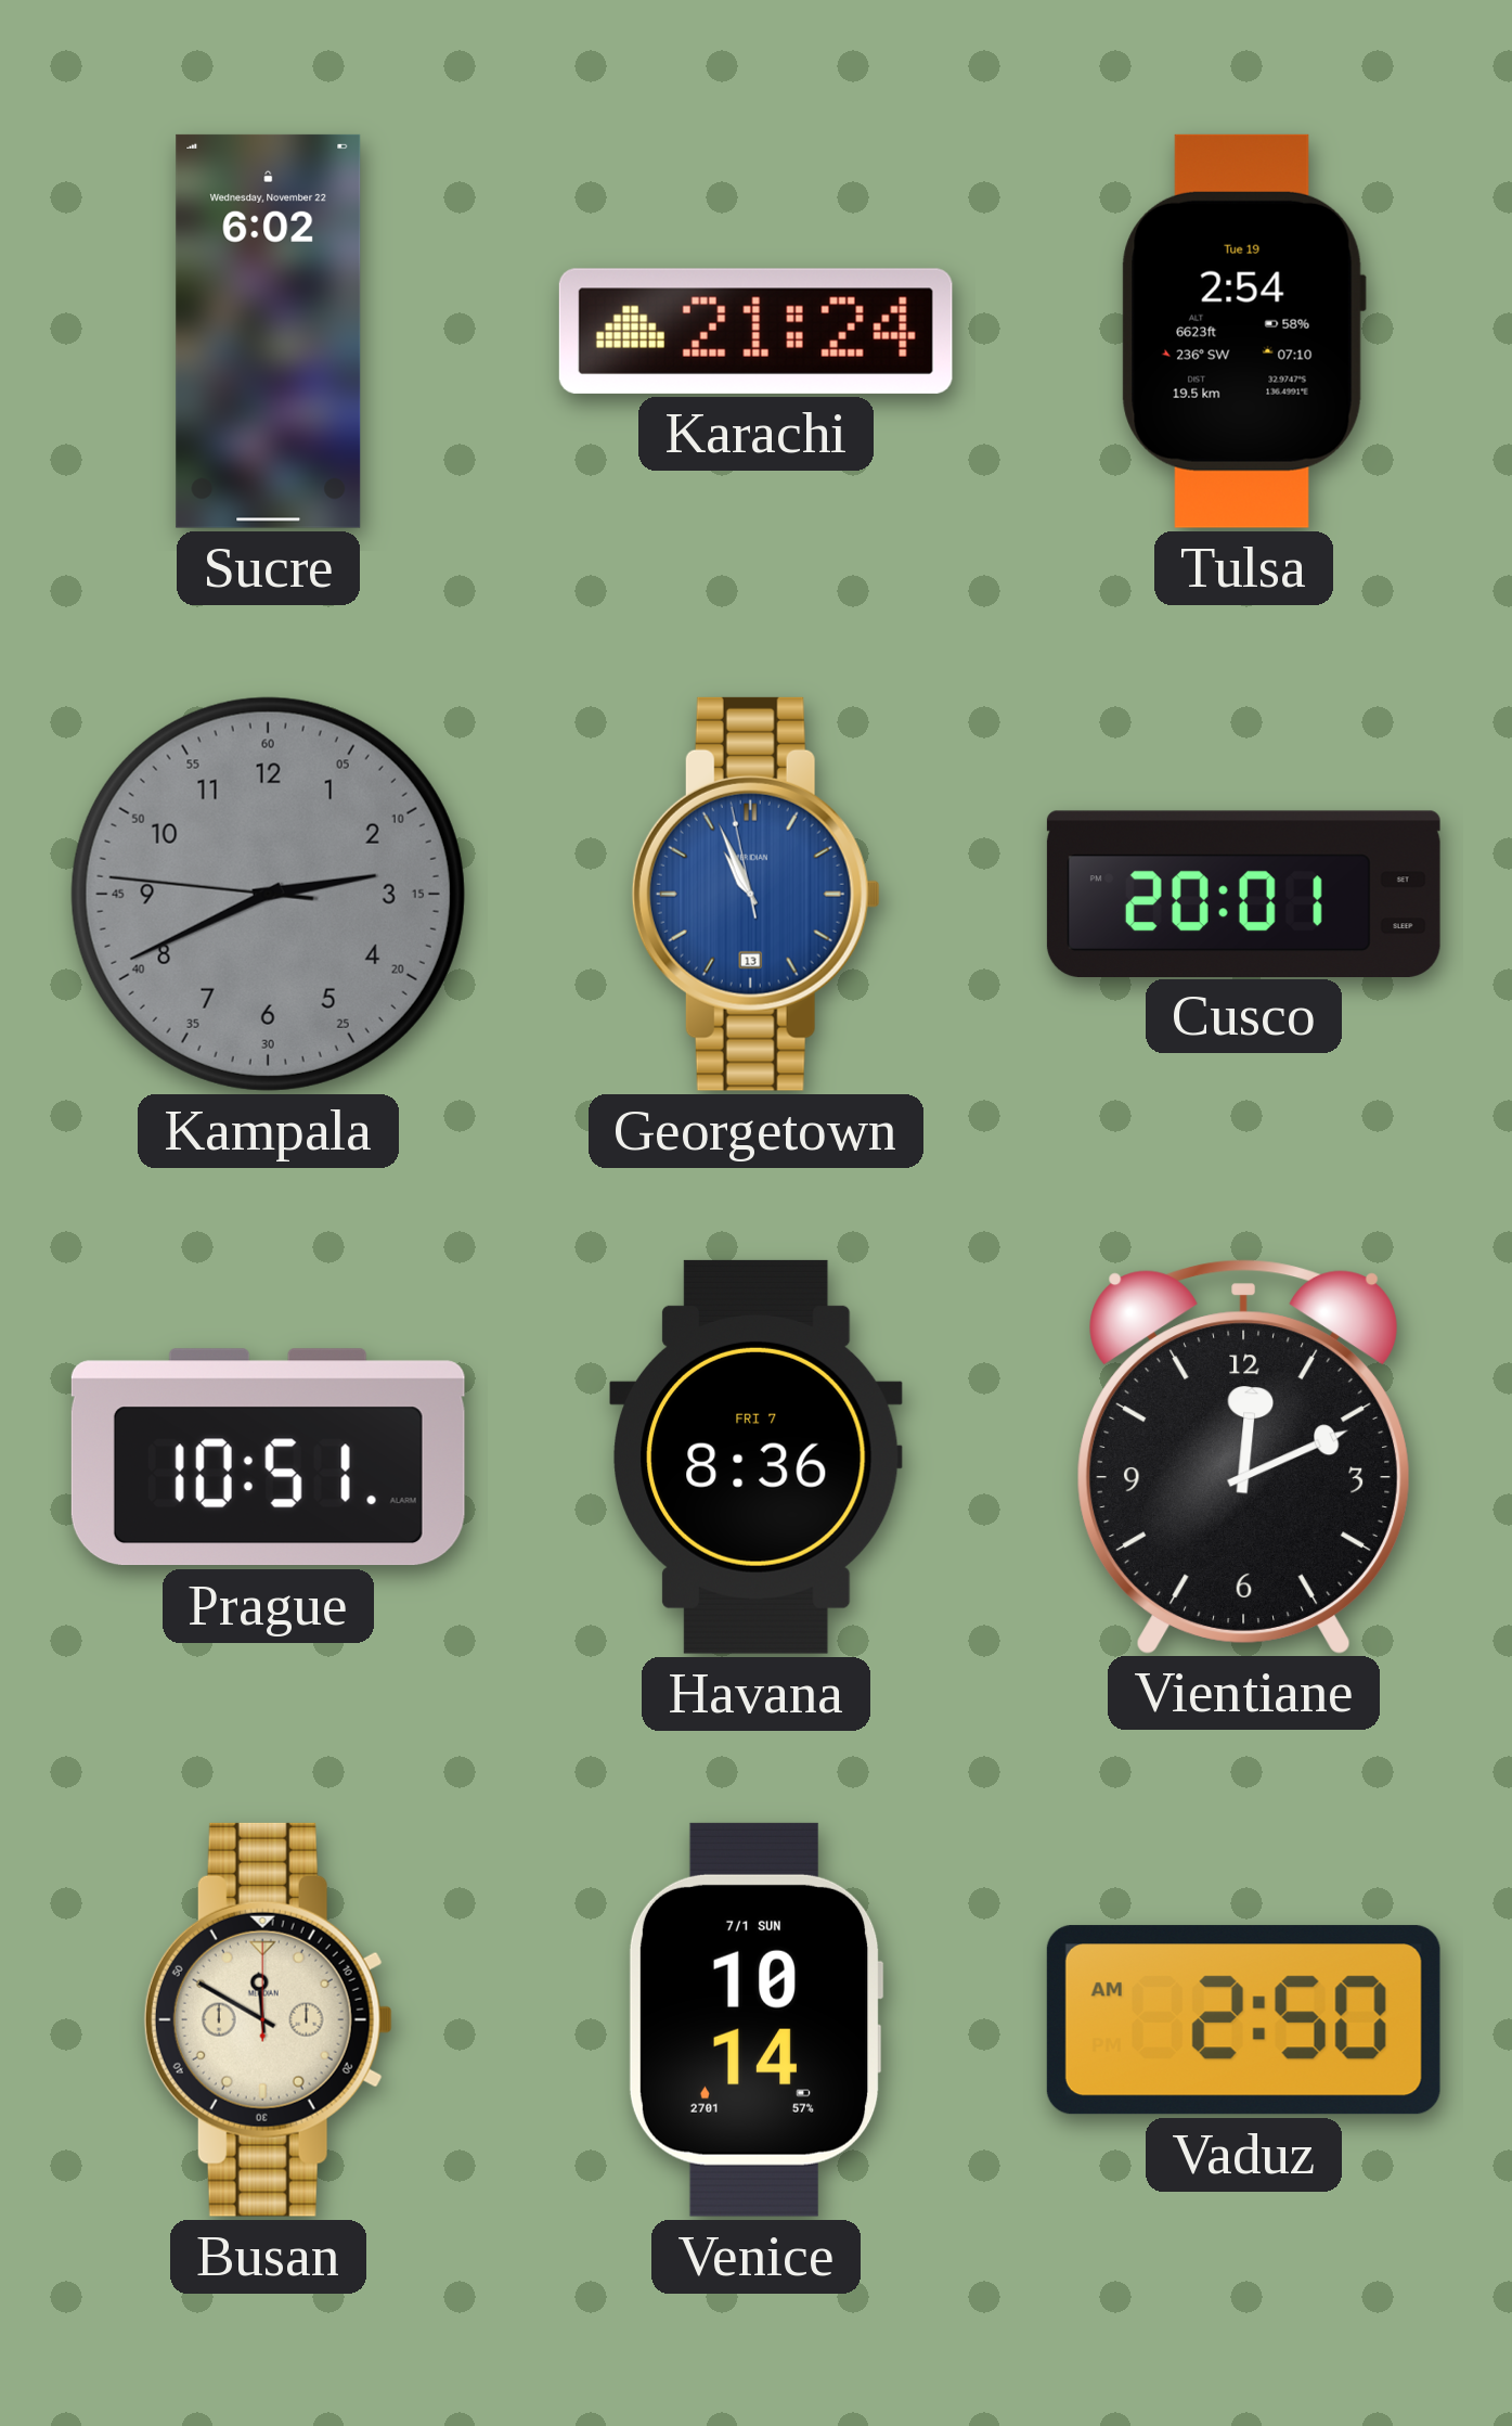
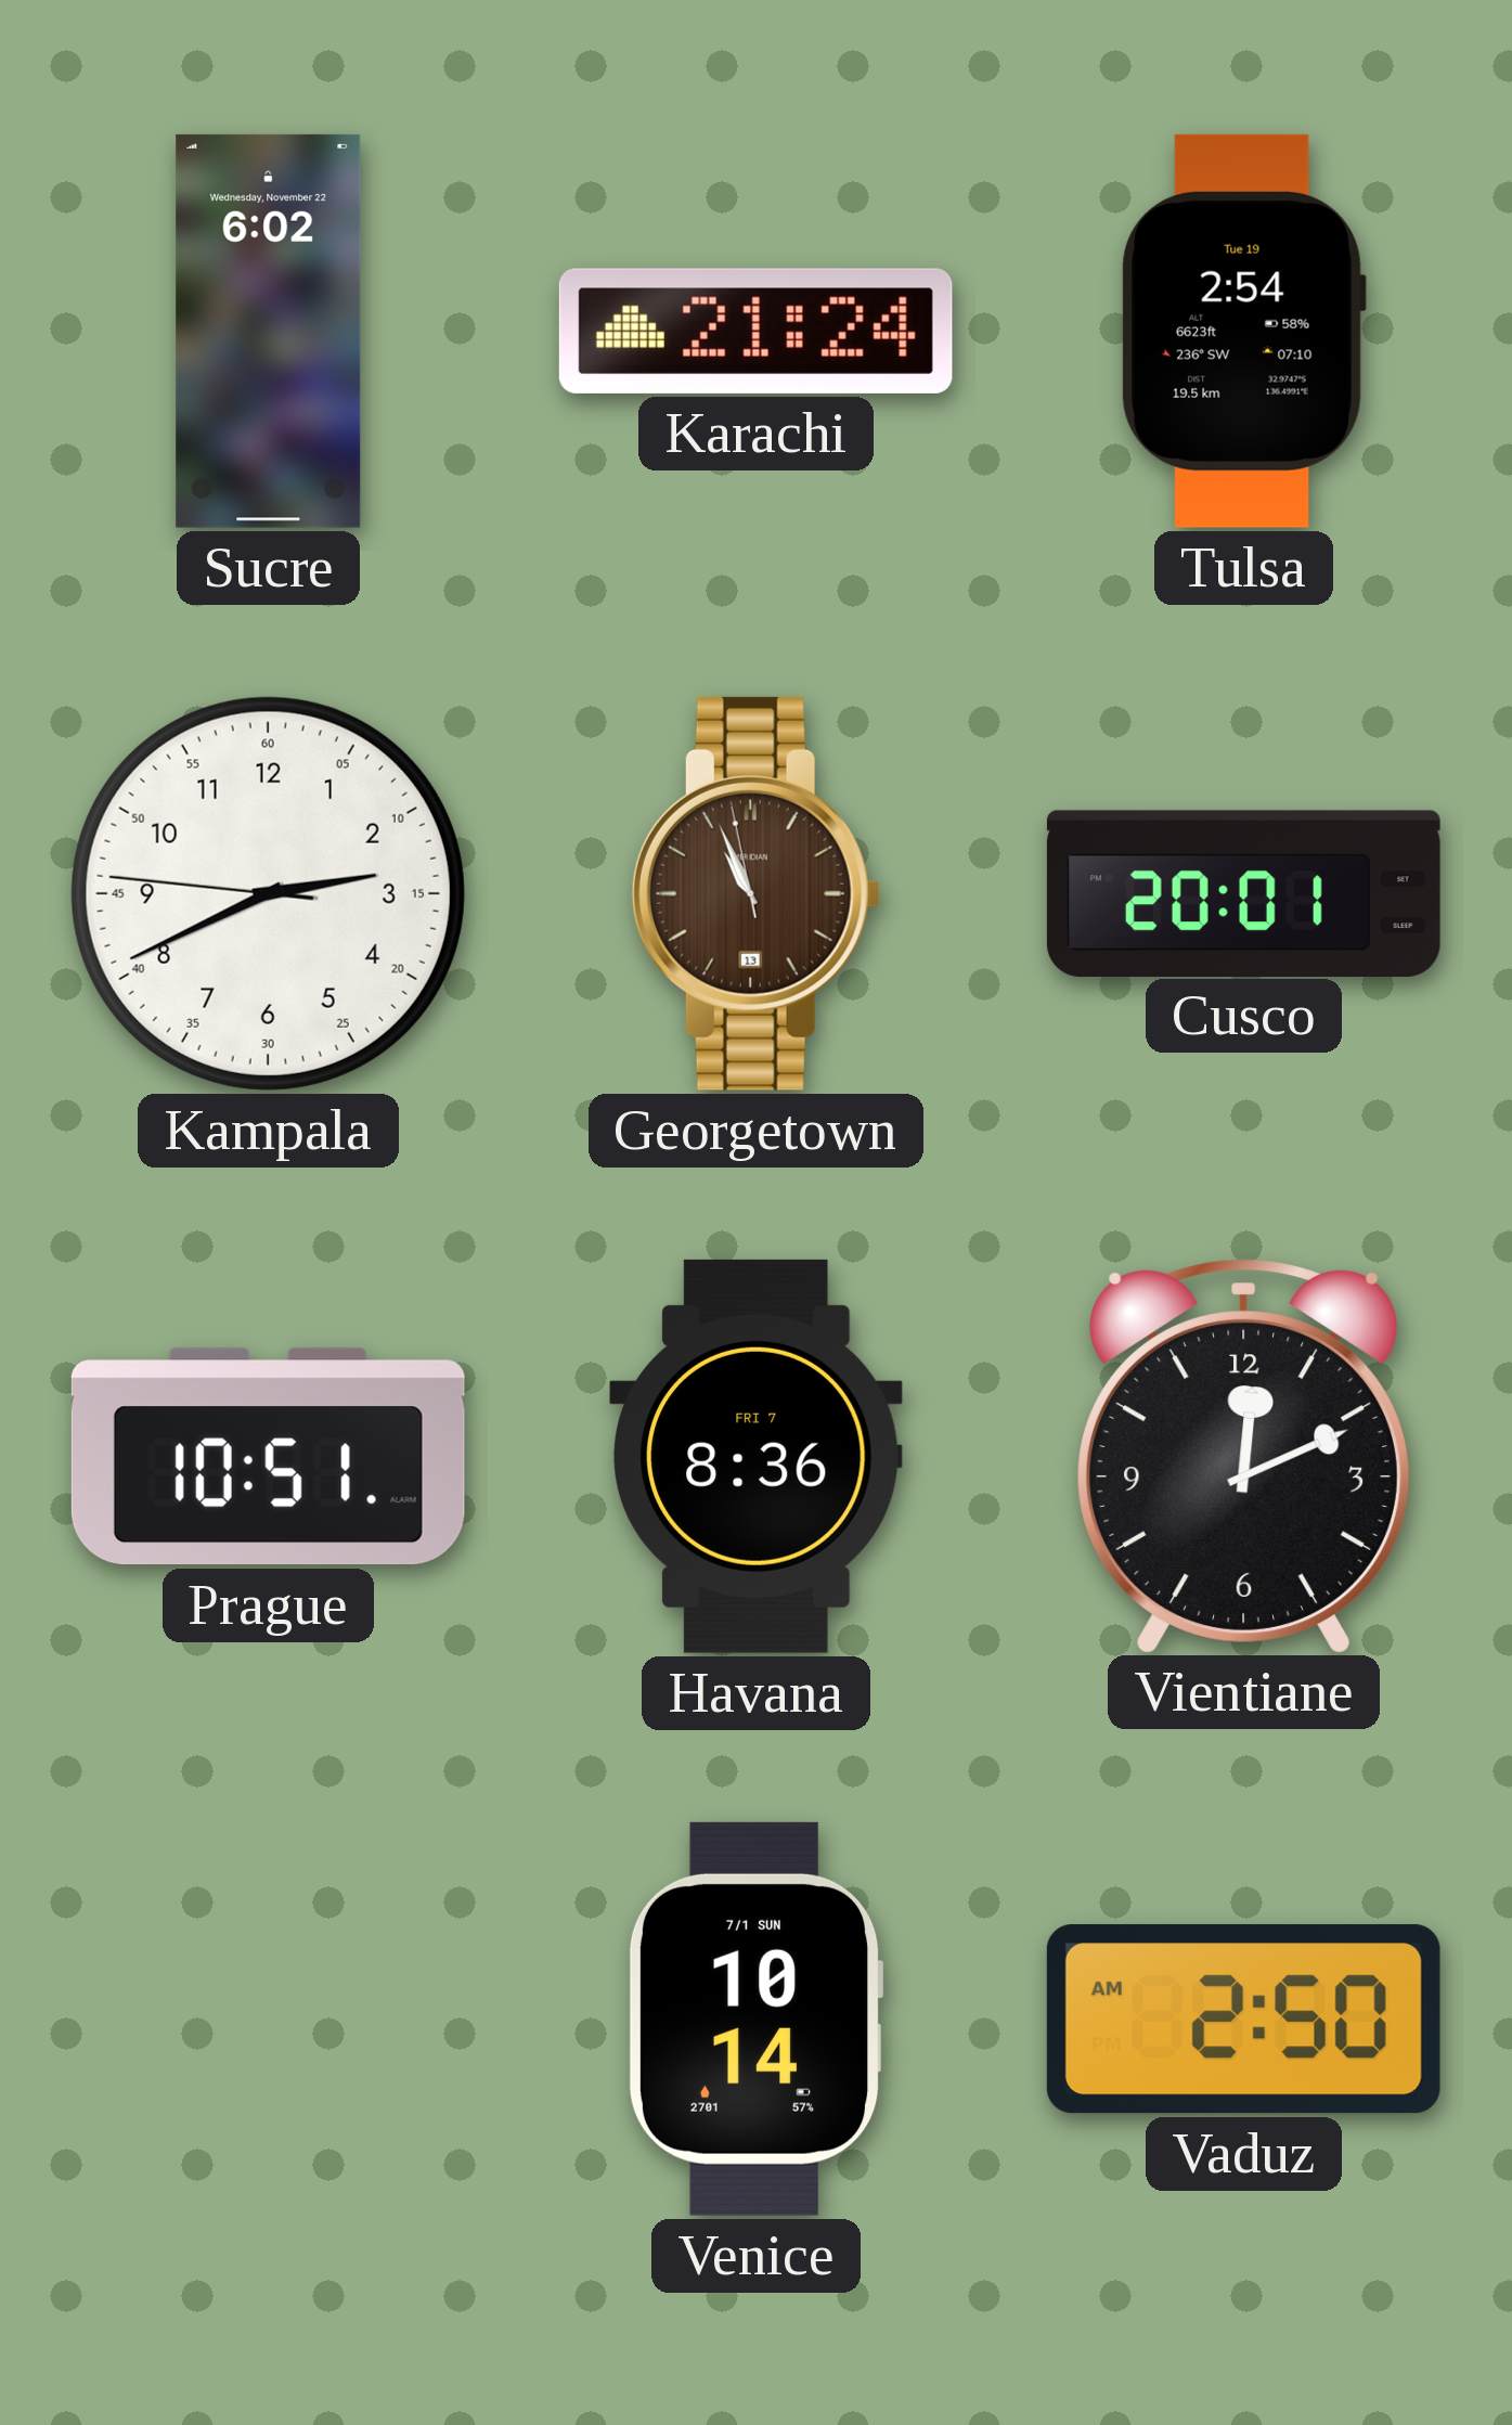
Kampala dial: grey -> white (268, 893)
Georgetown dial: blue -> brown (755, 893)
Busan: 11:50 -> none (268, 2019)
